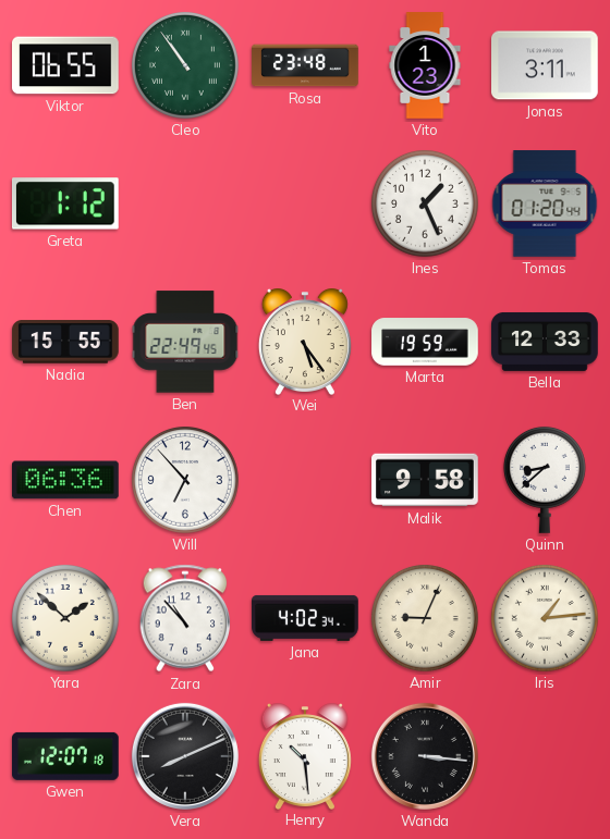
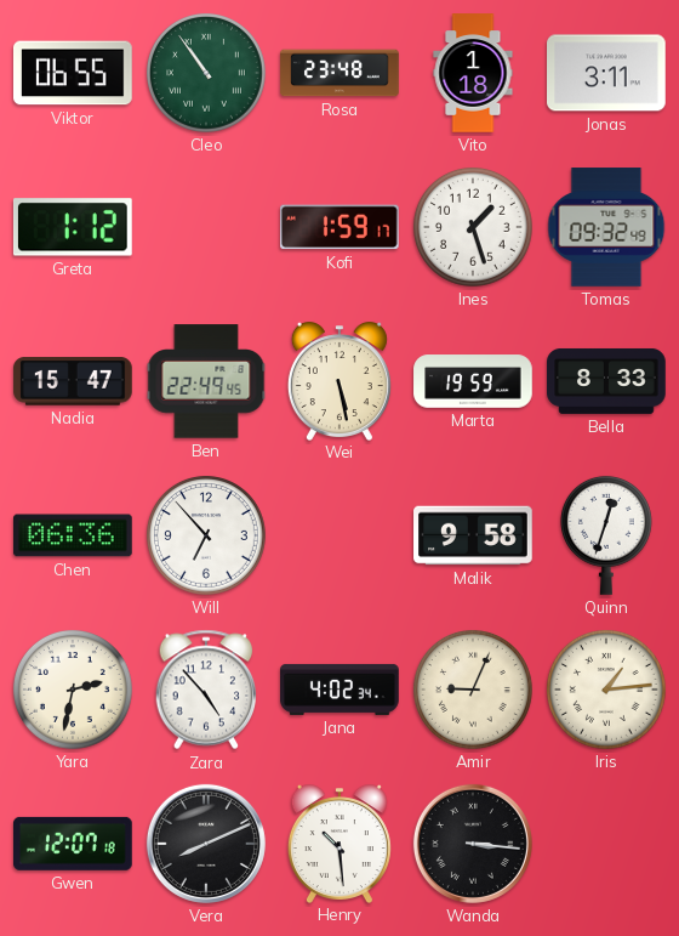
Vito: 1:23 -> 1:18 (473, 73)
Kofi: none -> 1:59 (341, 227)
Ines: 1:26 -> 1:27 (473, 227)
Tomas: 01:20 -> 09:32 (606, 227)
Nadia: 15:55 -> 15:47 (73, 381)
Wei: 5:24 -> 5:28 (339, 381)
Bella: 12:33 -> 8:33 (606, 381)
Quinn: 8:38 -> 12:33 (606, 535)
Yara: 1:52 -> 2:32 (73, 690)
Zara: 10:53 -> 4:53 (206, 690)
